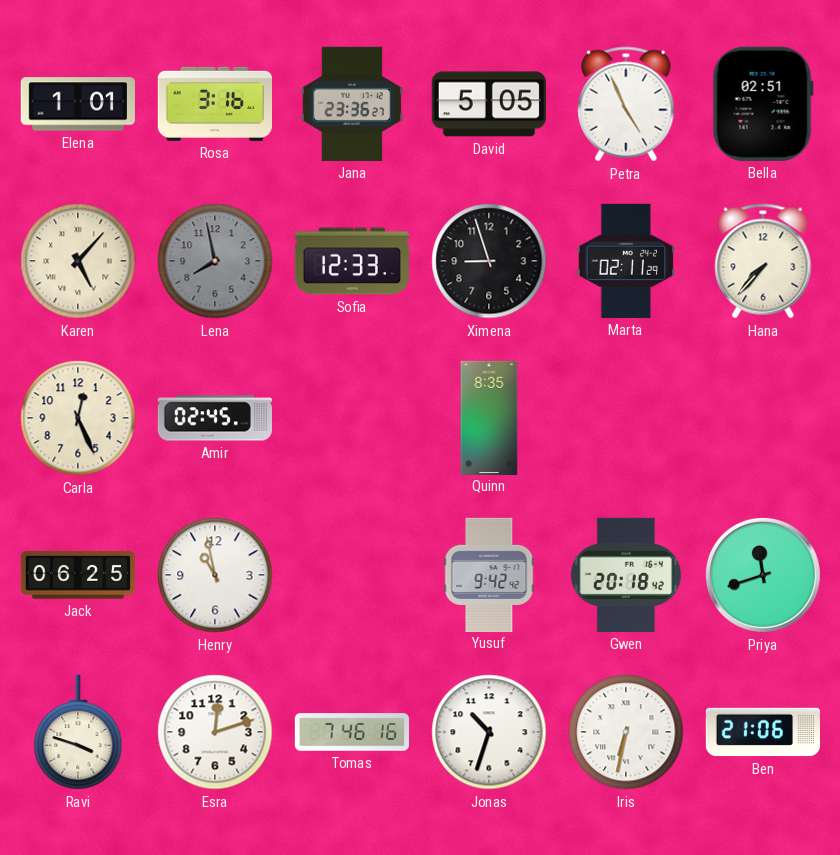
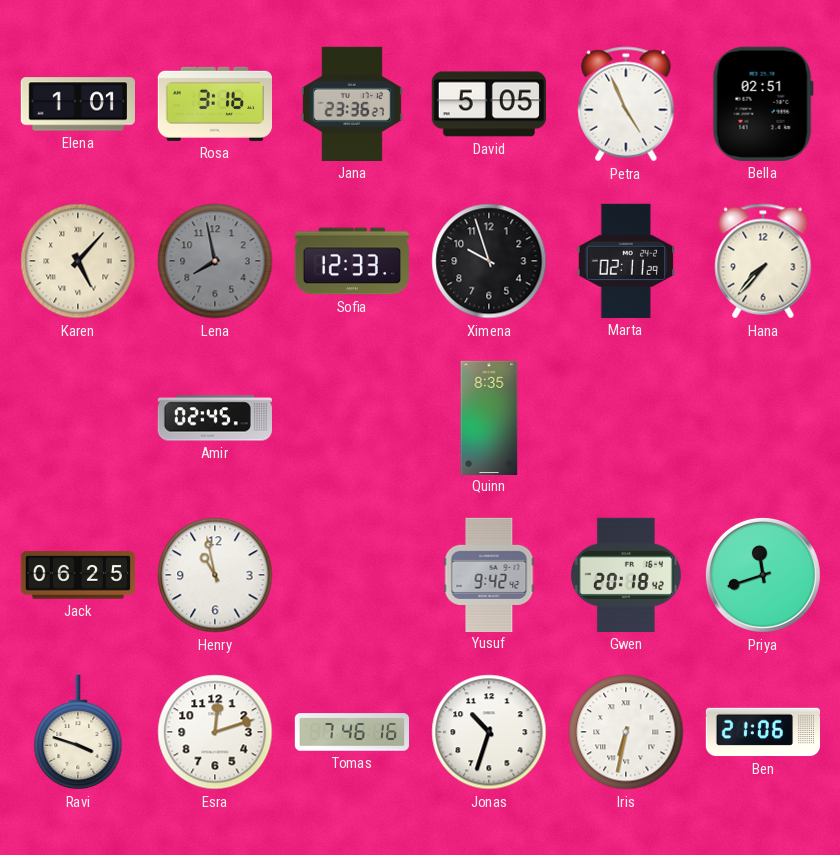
Ximena: 8:57 -> 9:57 (489, 261)
Carla: 12:26 -> none (78, 418)
